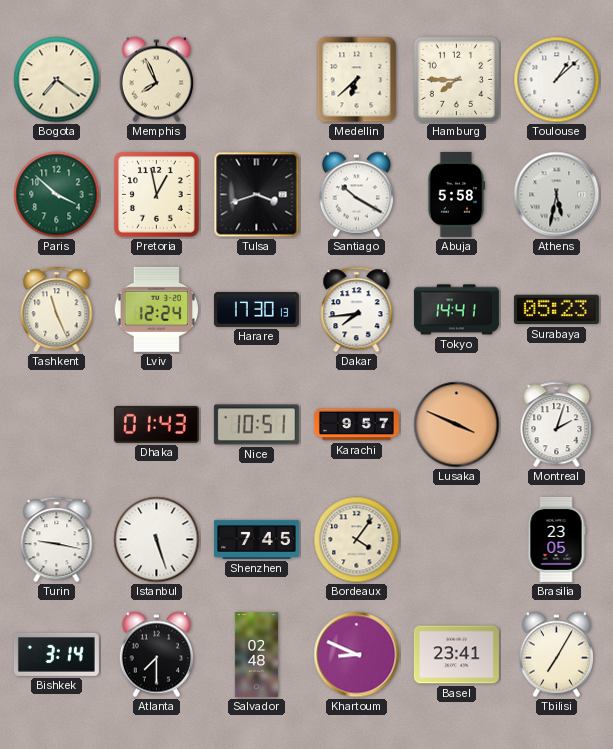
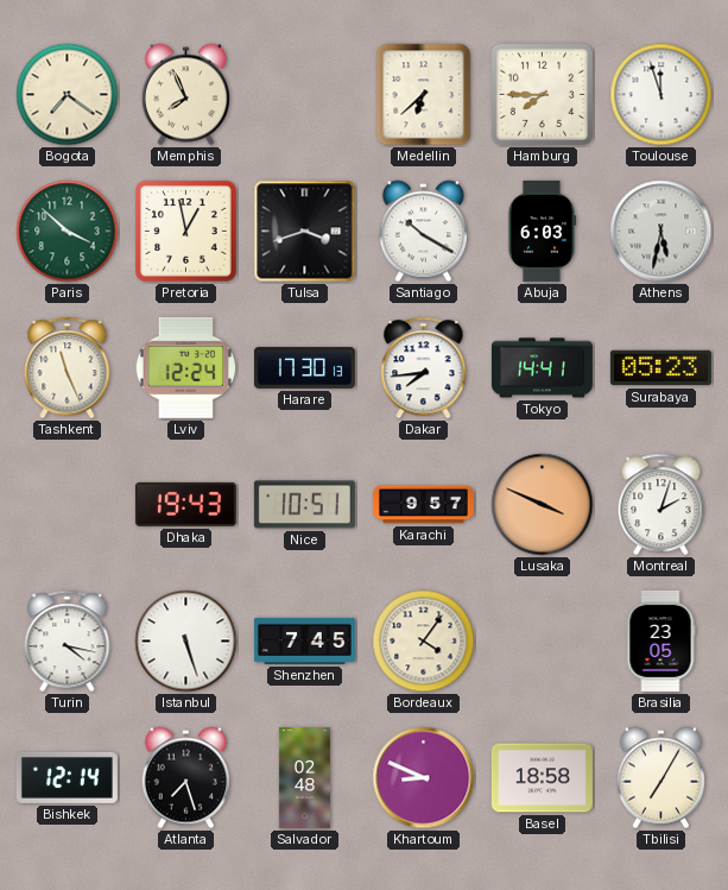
Toulouse: 1:08 -> 11:57 (661, 95)
Abuja: 5:58 -> 6:03 (542, 231)
Dhaka: 01:43 -> 19:43 (185, 504)
Turin: 9:17 -> 4:17 (68, 642)
Bishkek: 3:14 -> 12:14 (67, 777)
Atlanta: 7:30 -> 7:27 (185, 778)
Basel: 23:41 -> 18:58 (542, 778)
